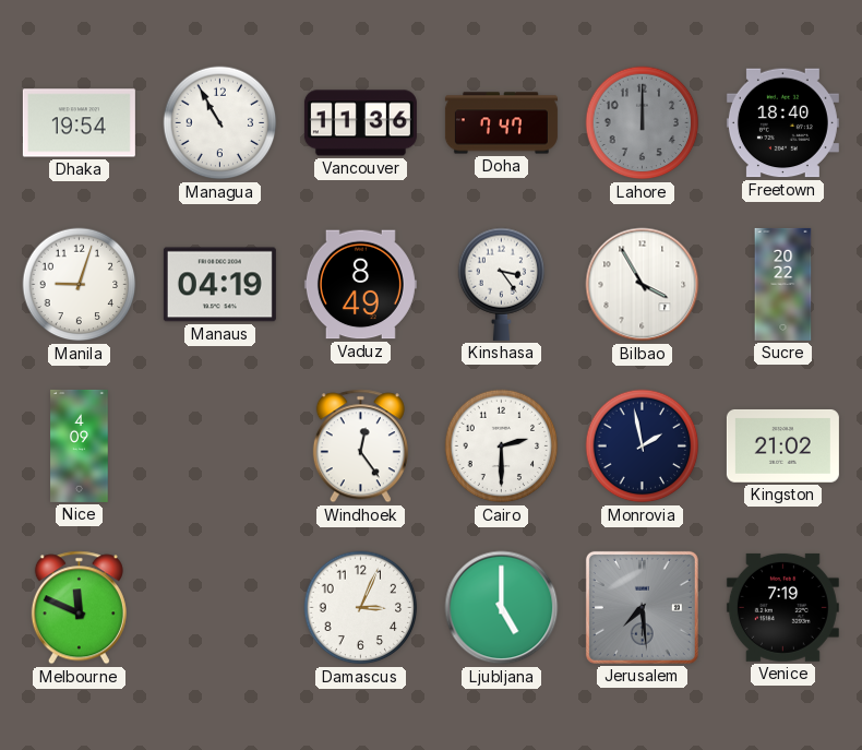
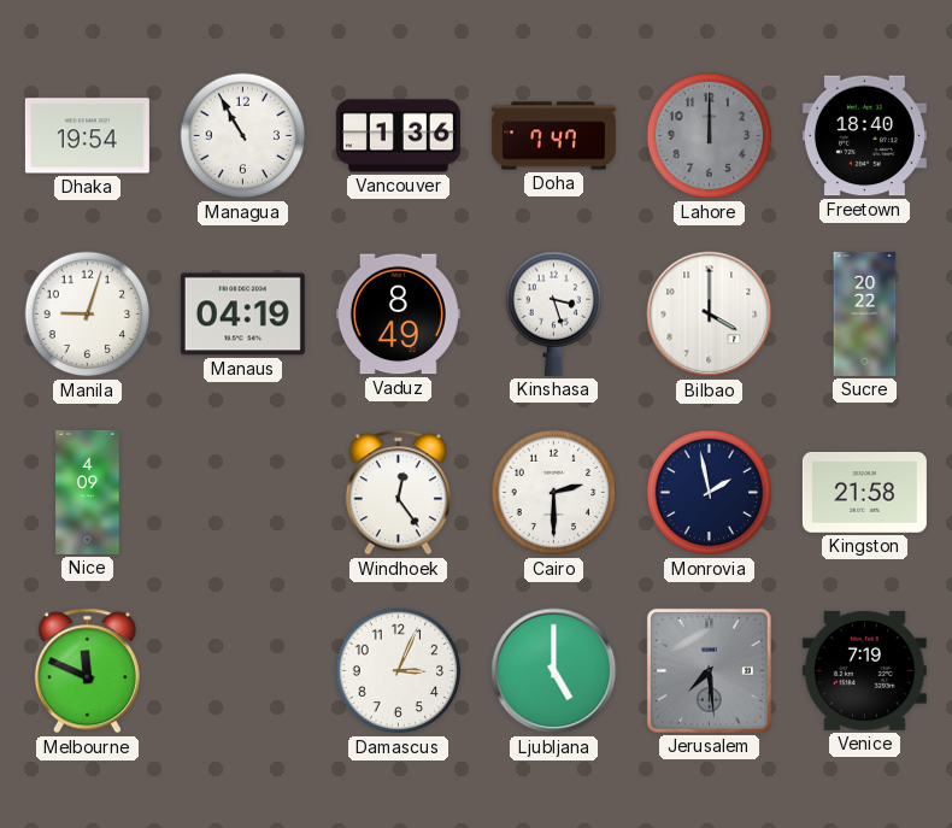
Vancouver: 11:36 -> 1:36 (398, 136)
Kinshasa: 3:24 -> 3:27 (554, 313)
Bilbao: 3:55 -> 4:00 (710, 315)
Kingston: 21:02 -> 21:58 (864, 492)
